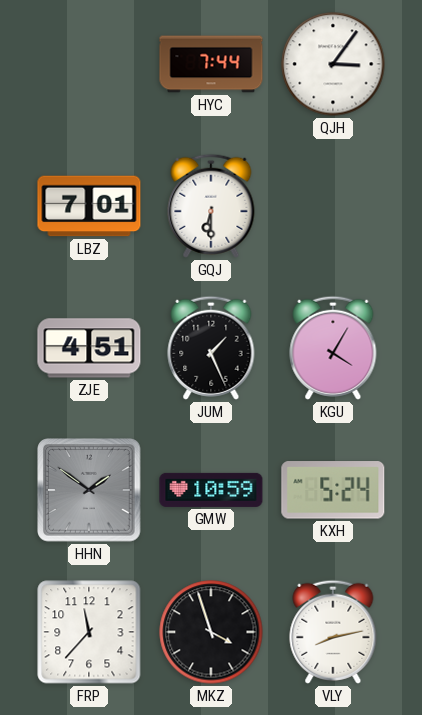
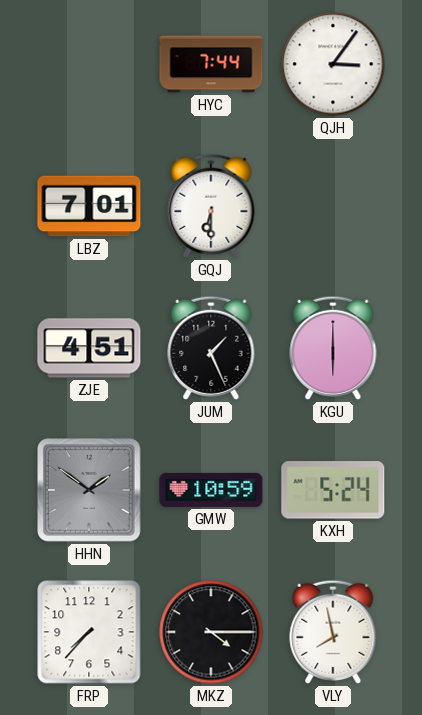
KGU: 4:05 -> 6:00 (333, 348)
FRP: 11:37 -> 7:37 (89, 632)
MKZ: 3:57 -> 4:15 (211, 632)
VLY: 8:13 -> 7:58 (333, 632)
